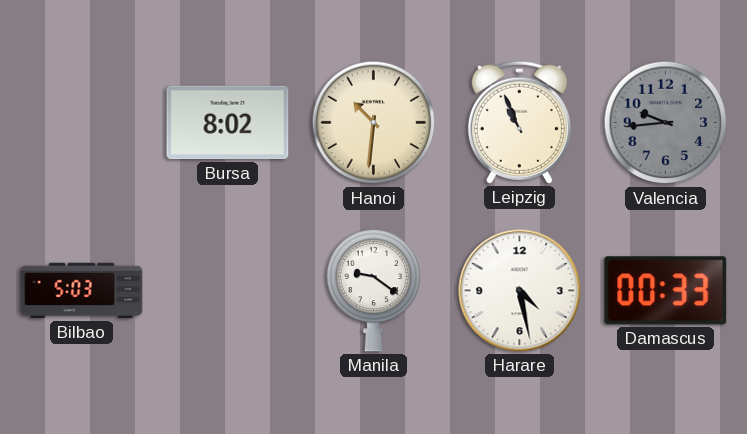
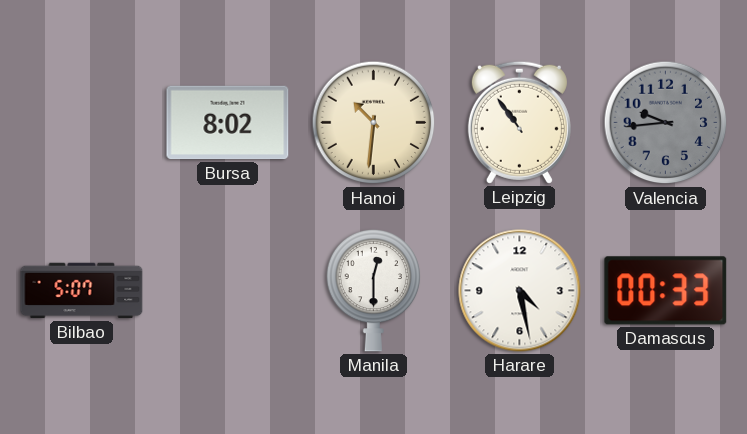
Leipzig: 10:56 -> 10:54 (519, 122)
Bilbao: 5:03 -> 5:07 (82, 291)
Manila: 9:21 -> 12:30 (374, 290)
